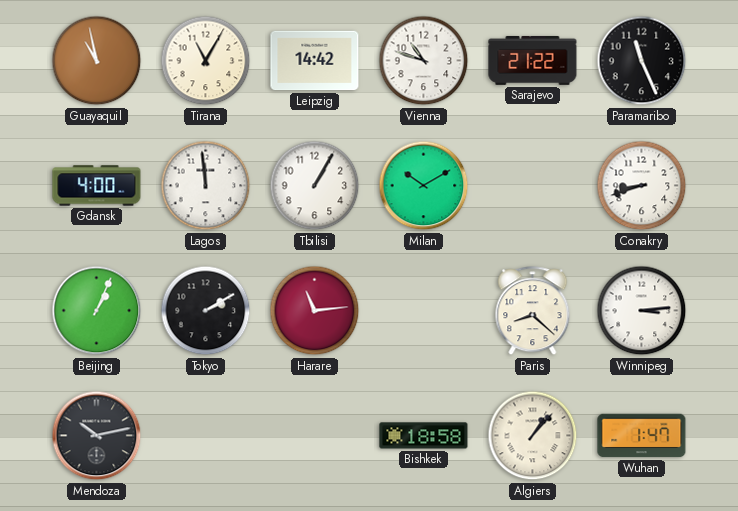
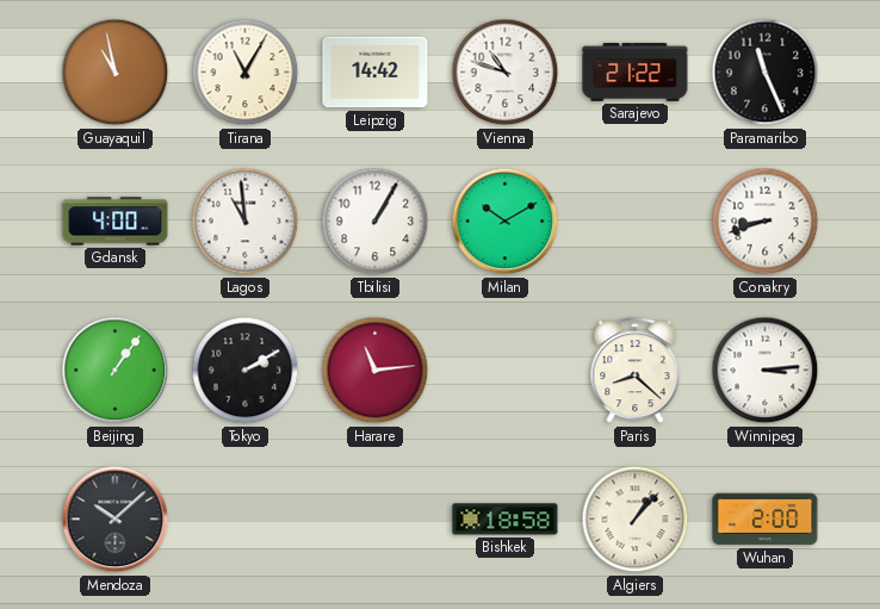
Lagos: 11:59 -> 10:59 (246, 222)
Beijing: 1:04 -> 1:06 (116, 371)
Mendoza: 10:13 -> 10:08 (116, 520)
Wuhan: 1:47 -> 2:00 (766, 520)
